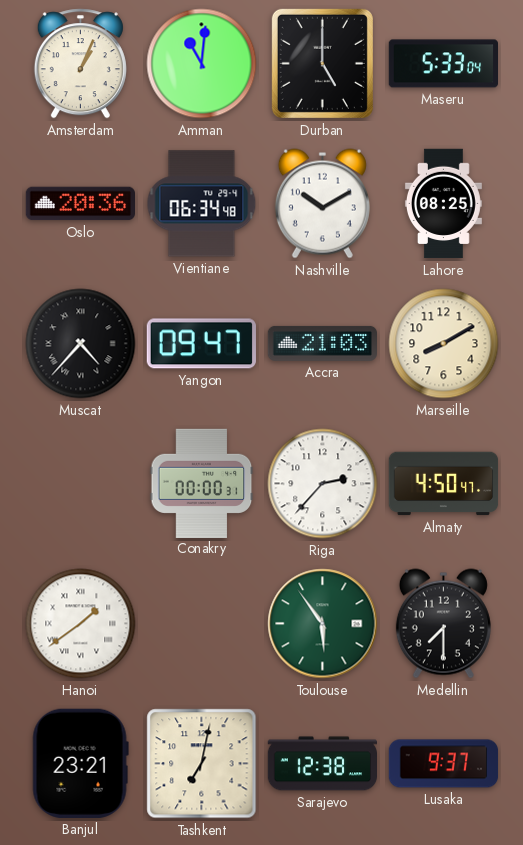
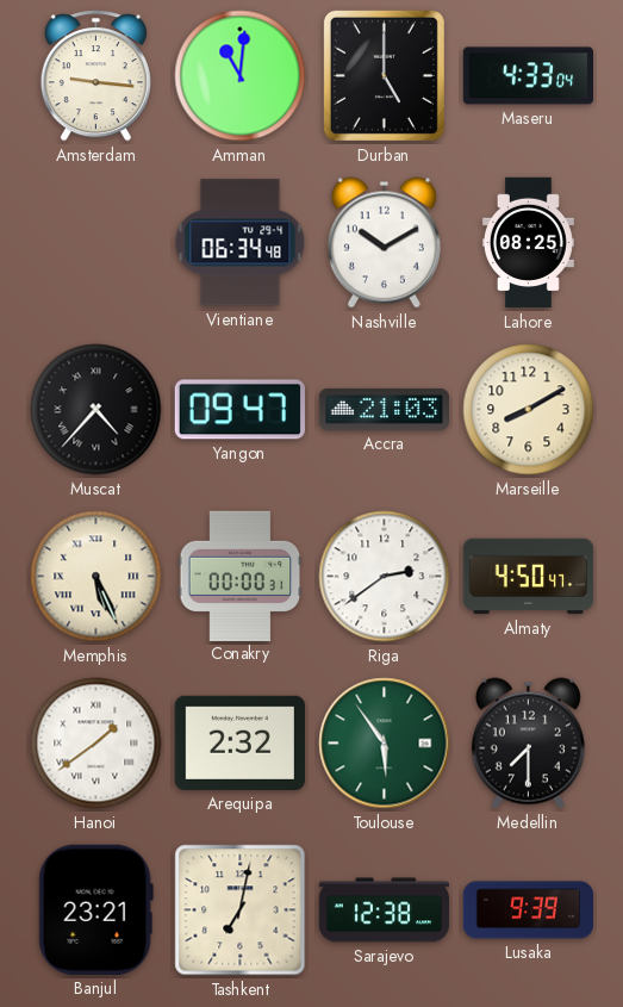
Amsterdam: 1:04 -> 9:16 (95, 76)
Maseru: 5:33 -> 4:33 (528, 76)
Oslo: 20:36 -> none (80, 204)
Memphis: none -> 5:26 (96, 577)
Riga: 2:37 -> 2:39 (385, 577)
Arequipa: none -> 2:32 (239, 742)
Lusaka: 9:37 -> 9:39 (529, 910)
